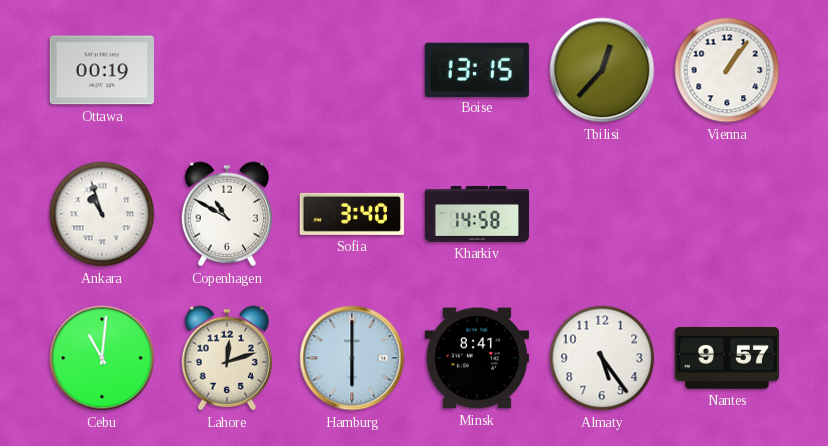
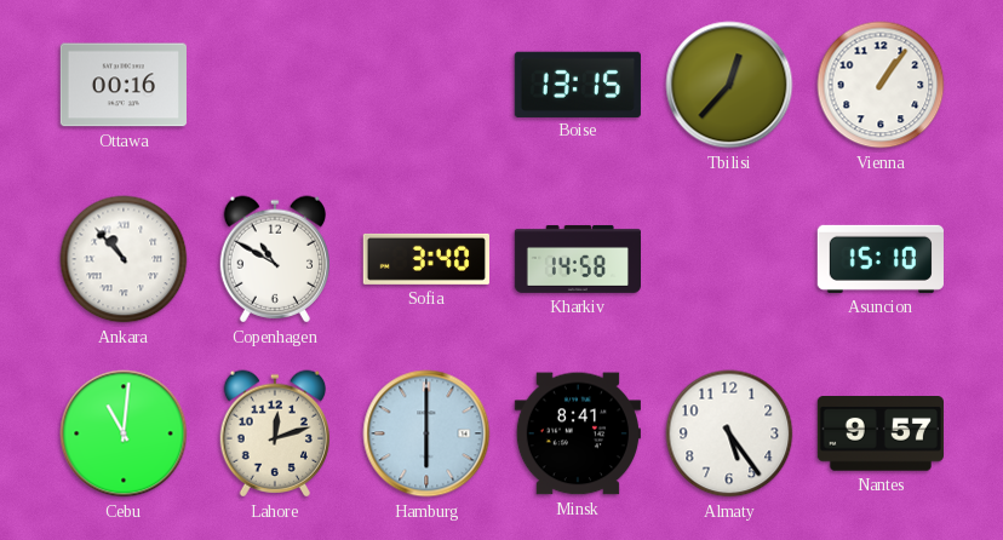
Ottawa: 00:19 -> 00:16 (124, 85)
Ankara: 10:57 -> 10:53 (124, 259)
Asuncion: none -> 15:10 (881, 259)
